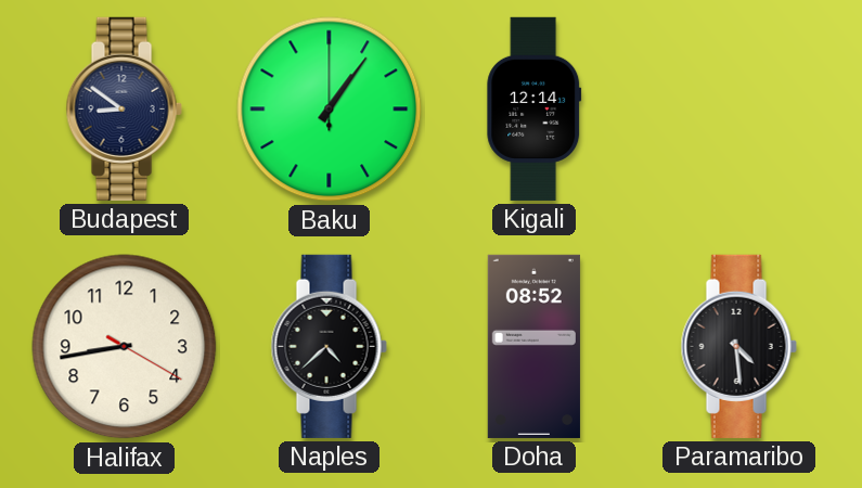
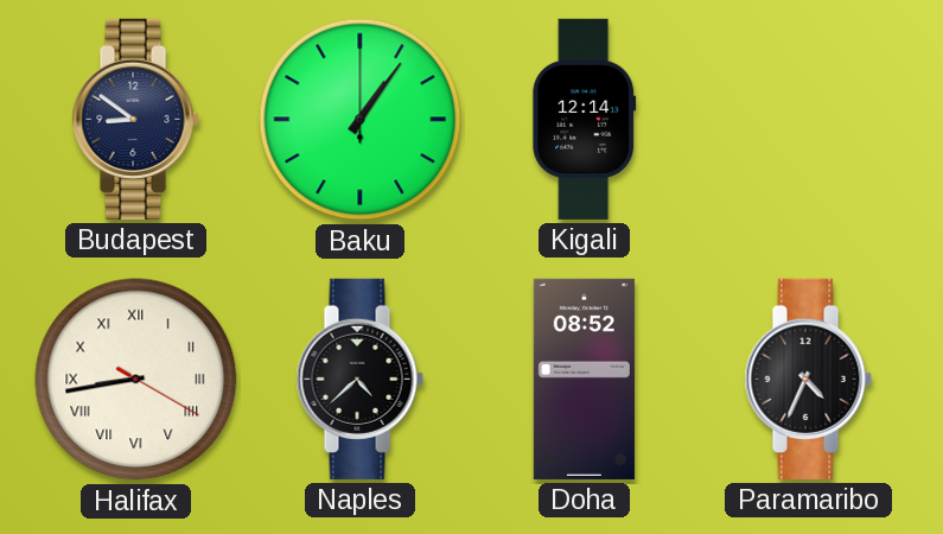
Halifax numerals: Arabic -> Roman (136, 380)
Paramaribo: 4:29 -> 4:34 (808, 379)
